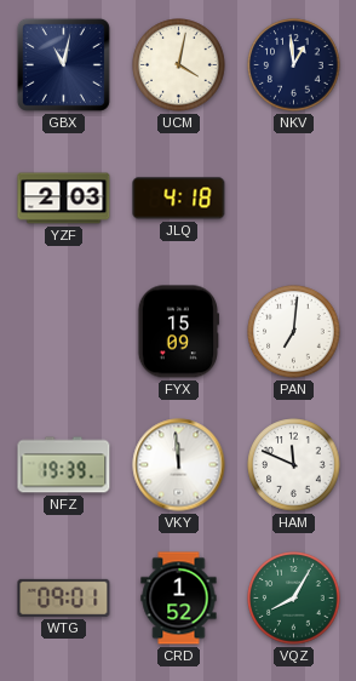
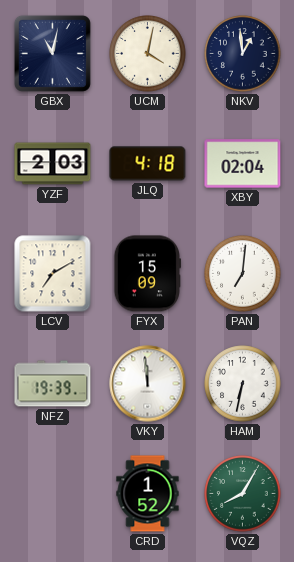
XBY: none -> 02:04 (243, 164)
LCV: none -> 7:10 (53, 274)
HAM: 11:49 -> 6:32 (243, 384)
WTG: 09:01 -> none (64, 597)
